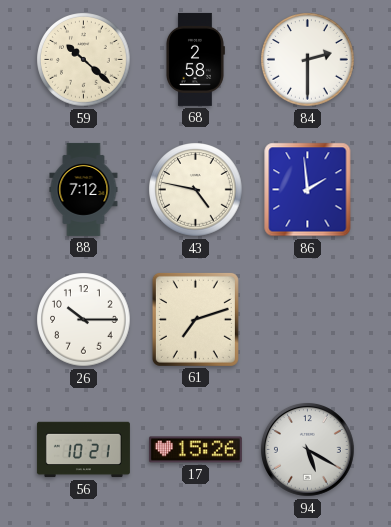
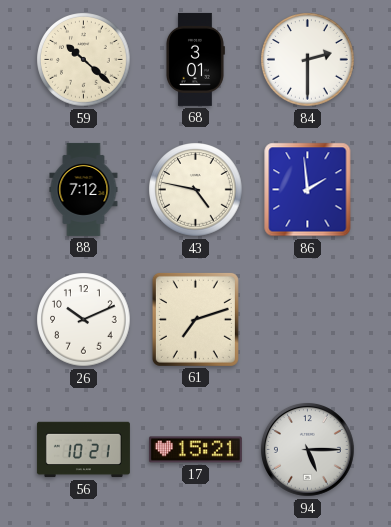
68: 2:58 -> 3:01 (195, 59)
26: 10:15 -> 10:11 (84, 320)
17: 15:26 -> 15:21 (195, 450)
94: 5:20 -> 5:15 (307, 449)
